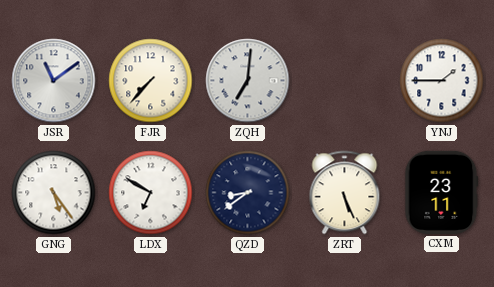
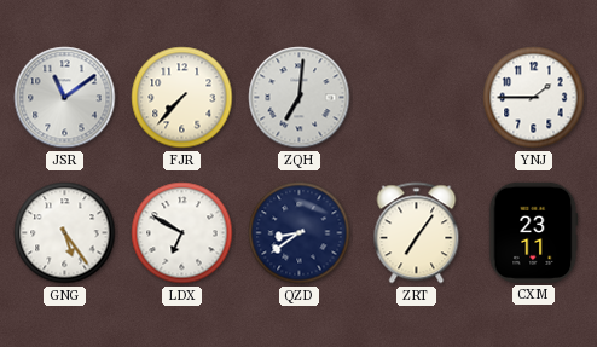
ZRT: 5:26 -> 7:06 (417, 233)
